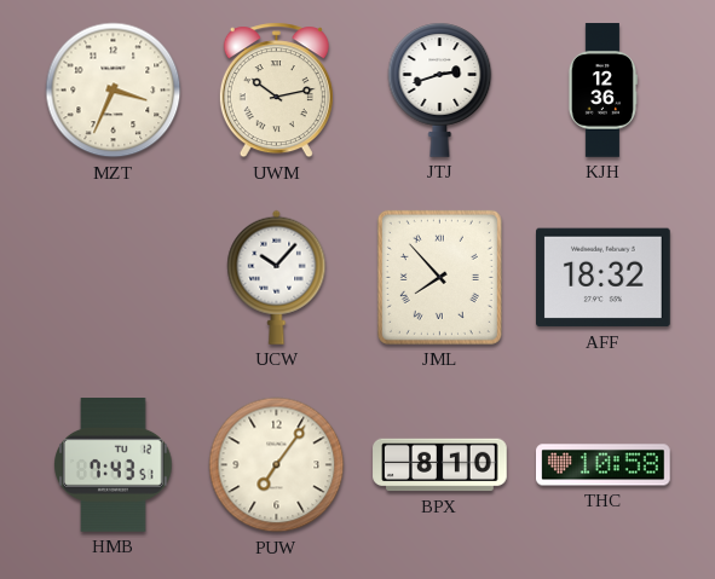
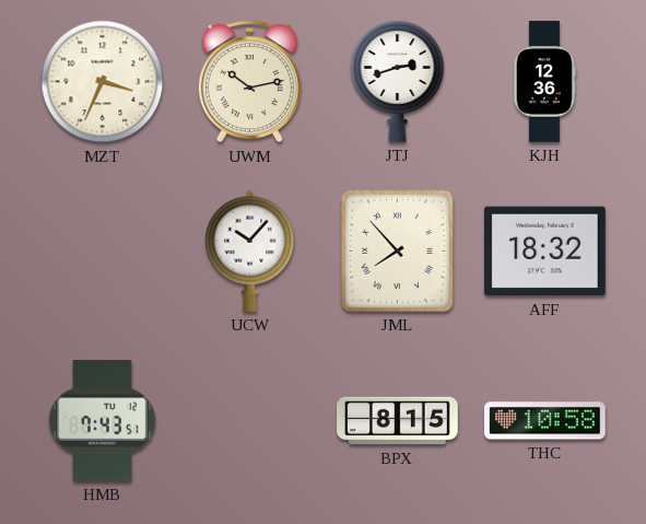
PUW: 7:06 -> none (277, 465)
BPX: 8:10 -> 8:15 (398, 421)
